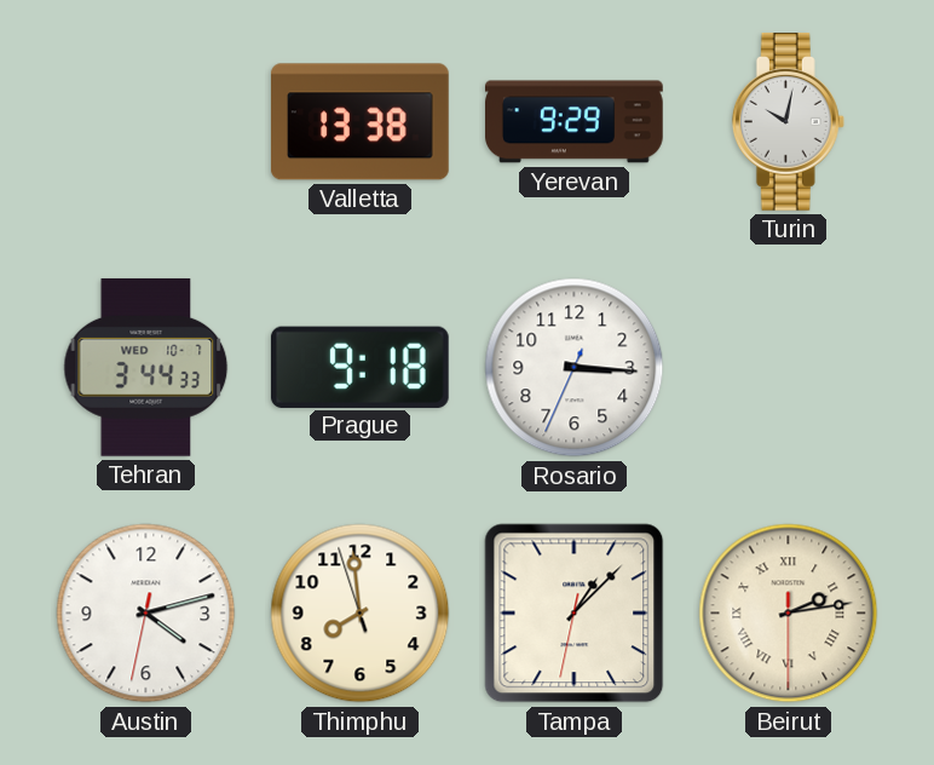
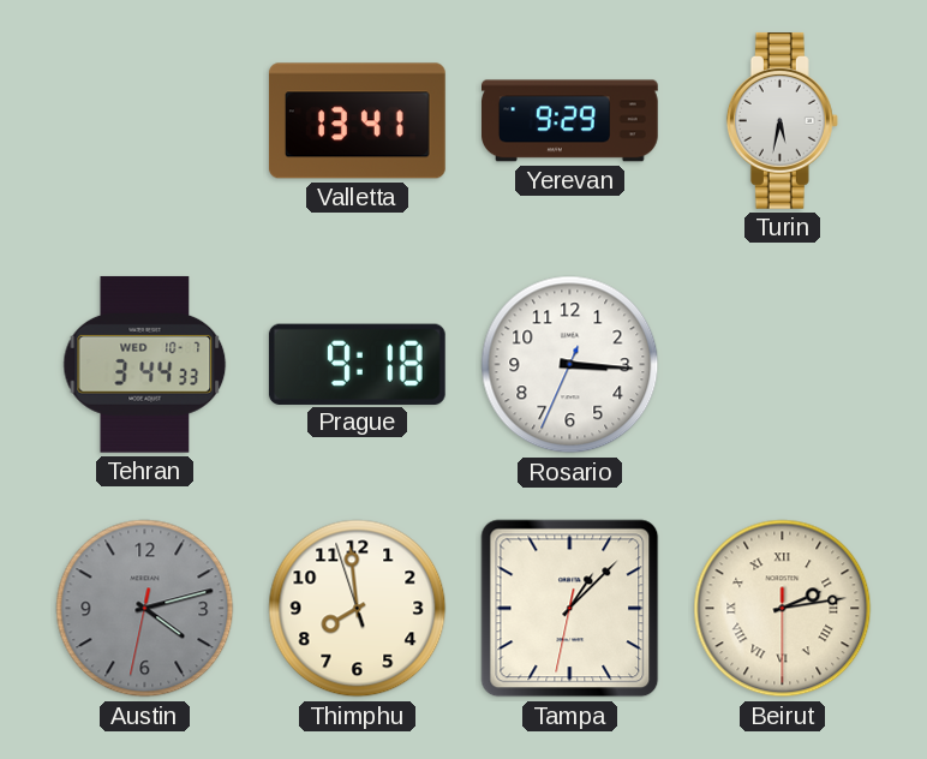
Valletta: 13:38 -> 13:41 (357, 121)
Turin: 10:02 -> 5:32 (782, 121)
Austin dial: white -> grey (145, 609)
